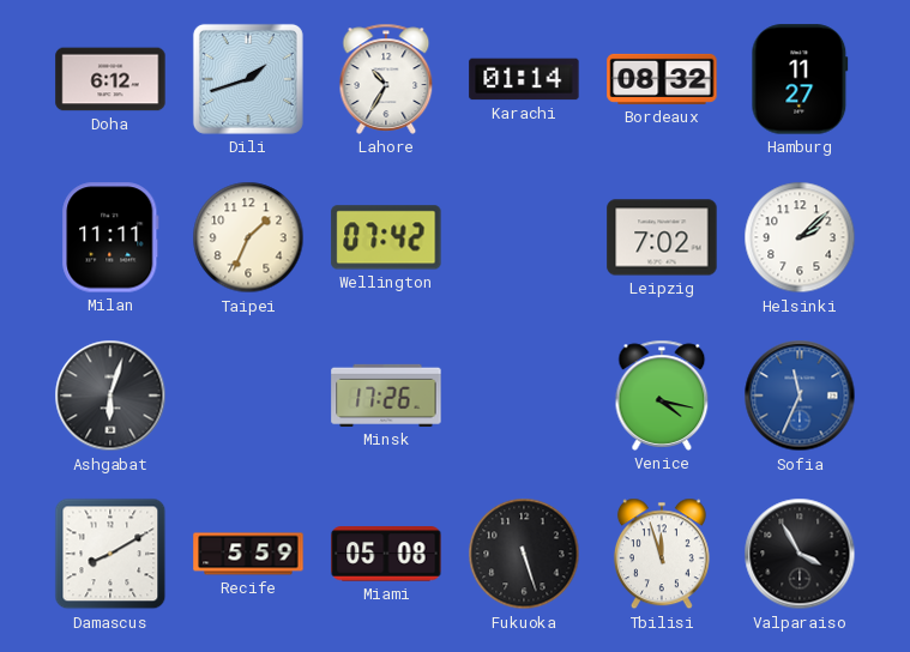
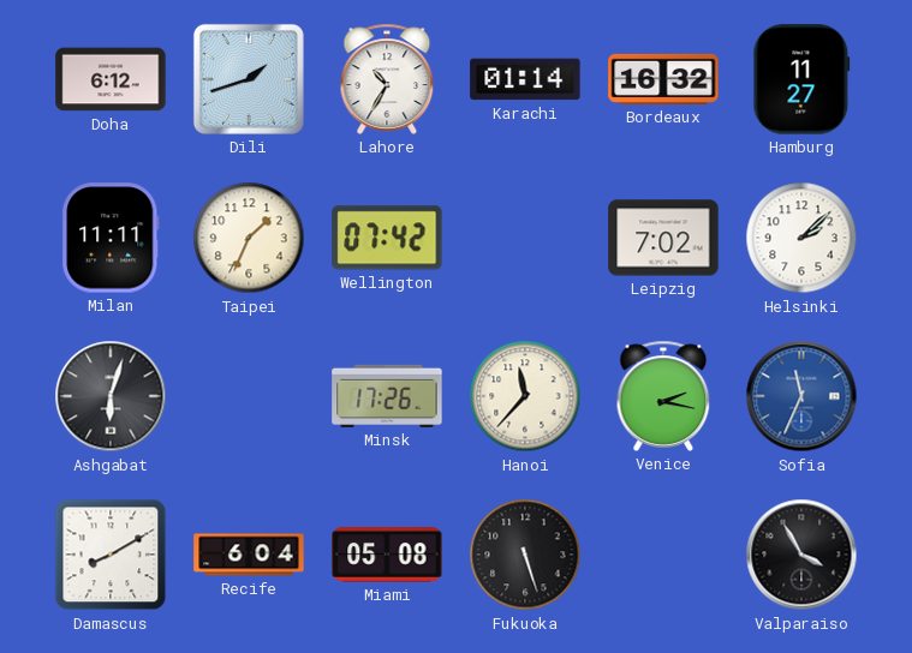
Bordeaux: 08:32 -> 16:32 (663, 79)
Hanoi: none -> 11:37 (525, 396)
Venice: 4:17 -> 2:17 (663, 396)
Recife: 5:59 -> 6:04 (249, 555)
Tbilisi: 11:57 -> none (662, 554)
